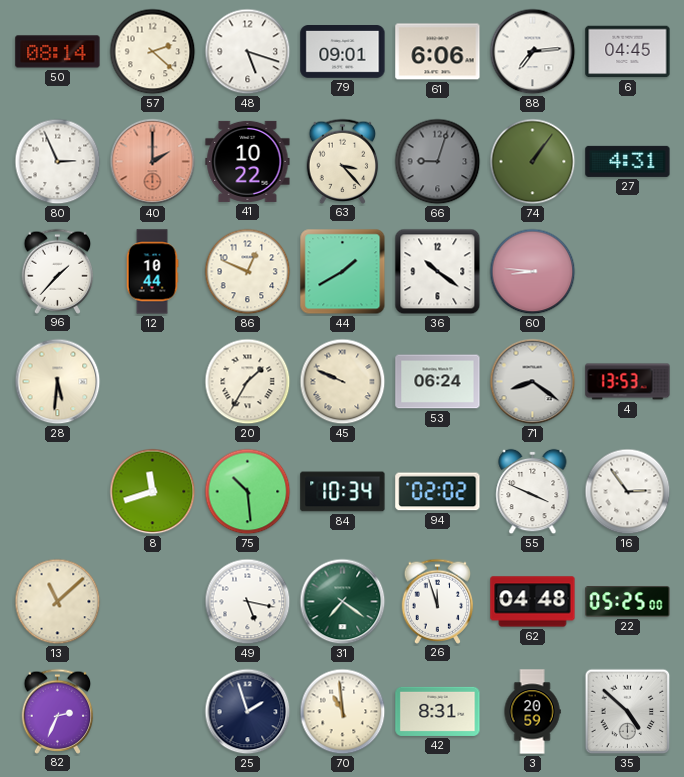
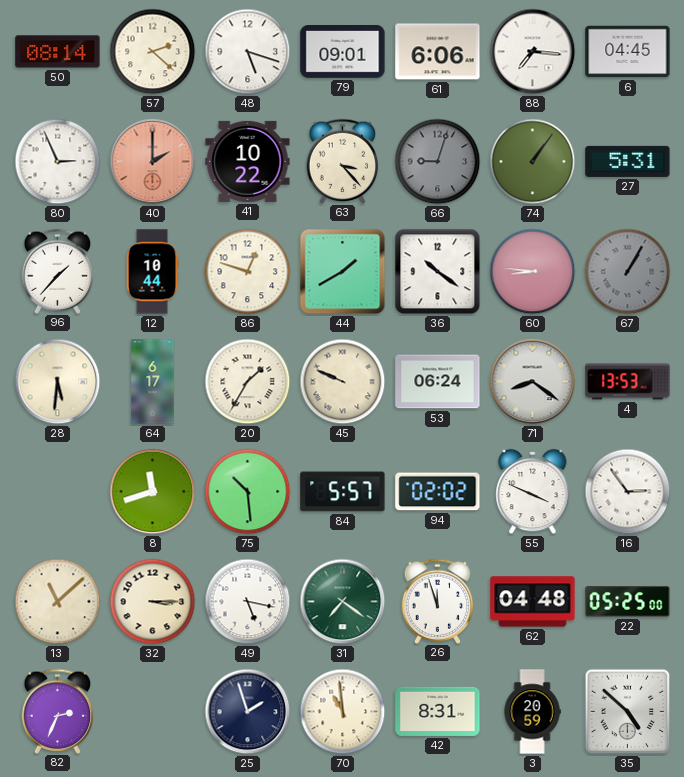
88: 7:14 -> 7:16 (533, 52)
27: 4:31 -> 5:31 (628, 161)
86: 12:49 -> 12:48 (248, 272)
67: none -> 1:05 (628, 272)
64: none -> 6:17 (153, 382)
84: 10:34 -> 5:57 (343, 492)
32: none -> 3:15 (153, 602)
